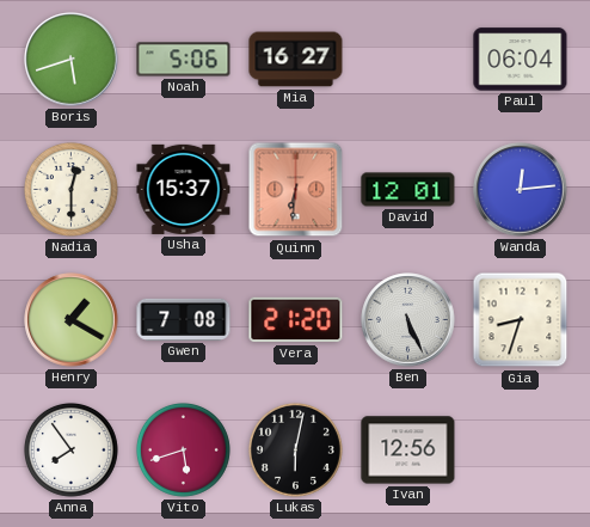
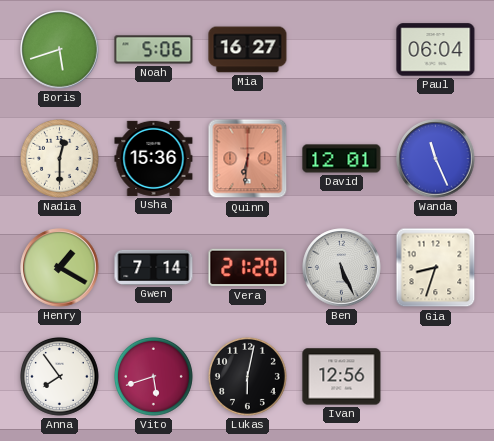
Usha: 15:37 -> 15:36 (154, 158)
Wanda: 12:14 -> 11:26 (436, 159)
Gwen: 7:08 -> 7:14 (154, 267)
